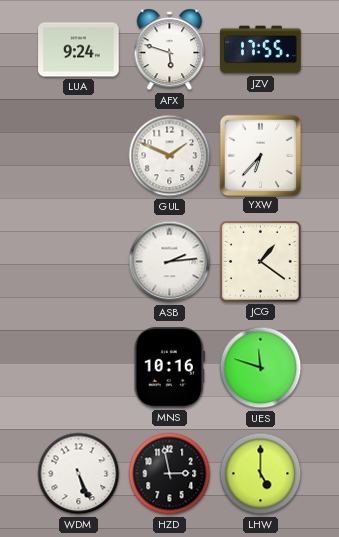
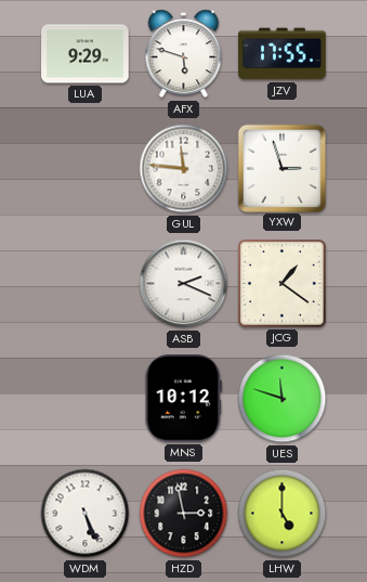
LUA: 9:24 -> 9:29 (86, 54)
GUL: 1:49 -> 11:46 (184, 169)
YXW: 6:37 -> 2:57 (281, 168)
ASB: 2:14 -> 2:19 (184, 284)
MNS: 10:16 -> 10:12 (183, 399)
